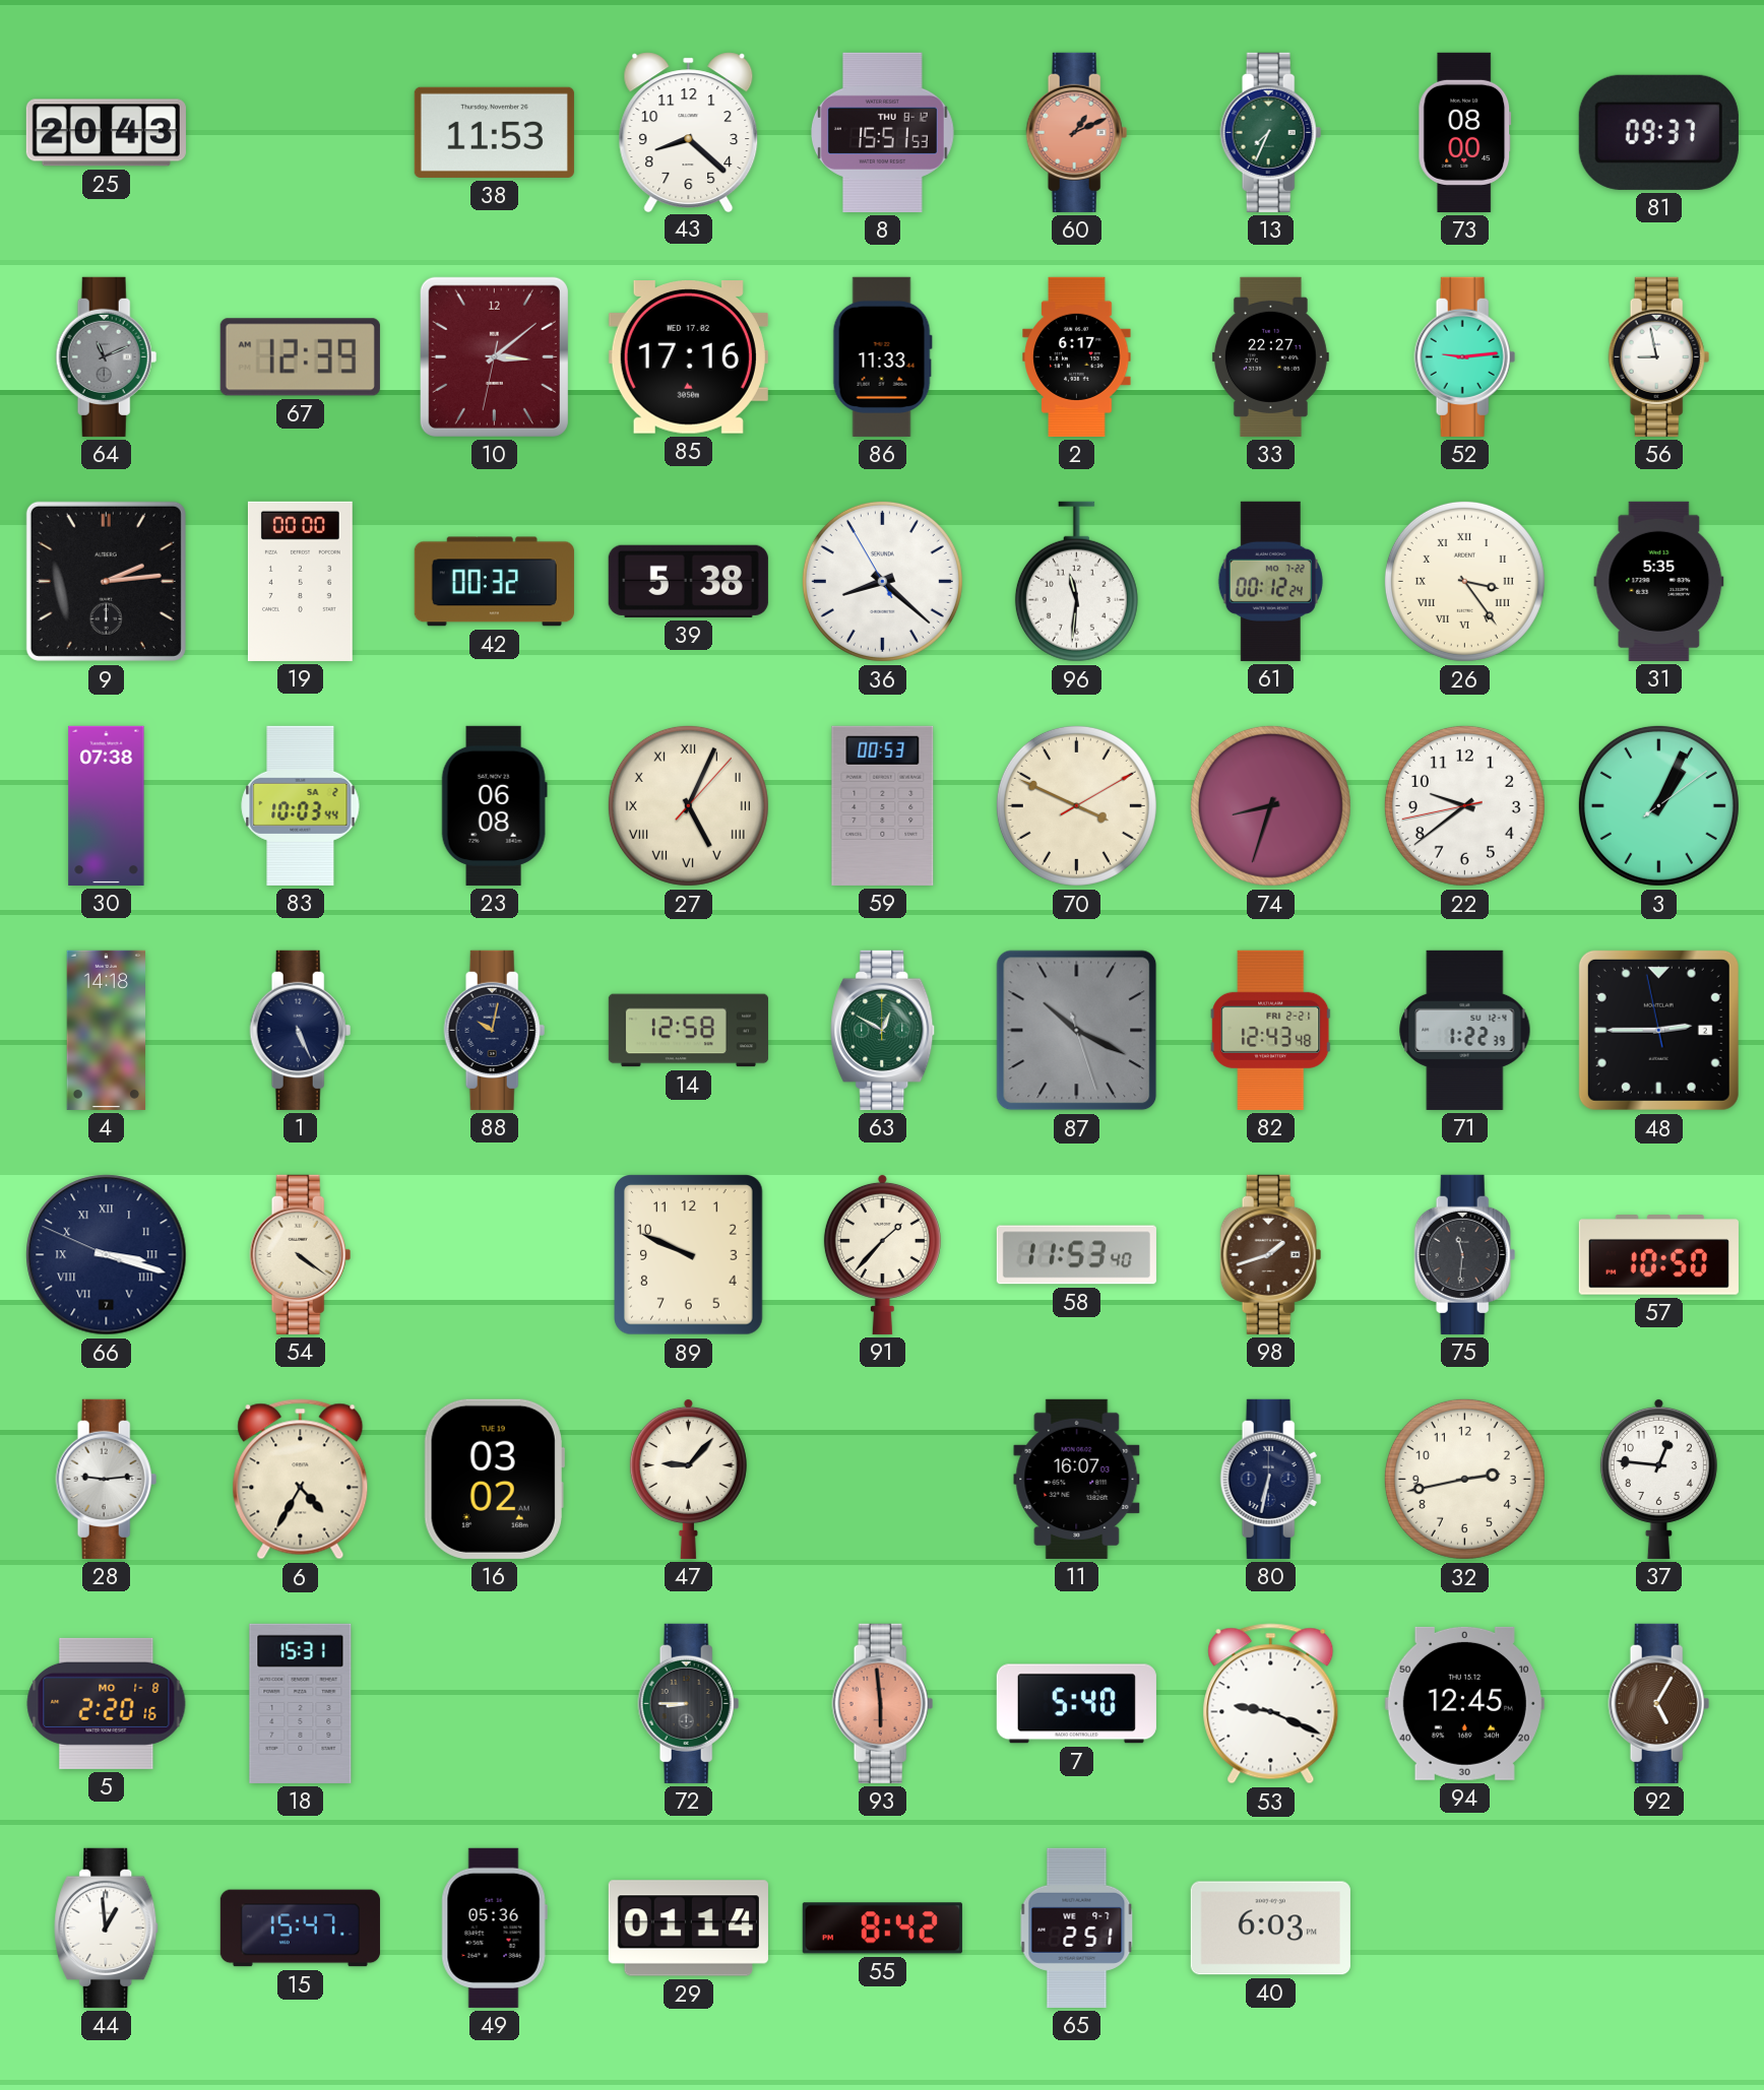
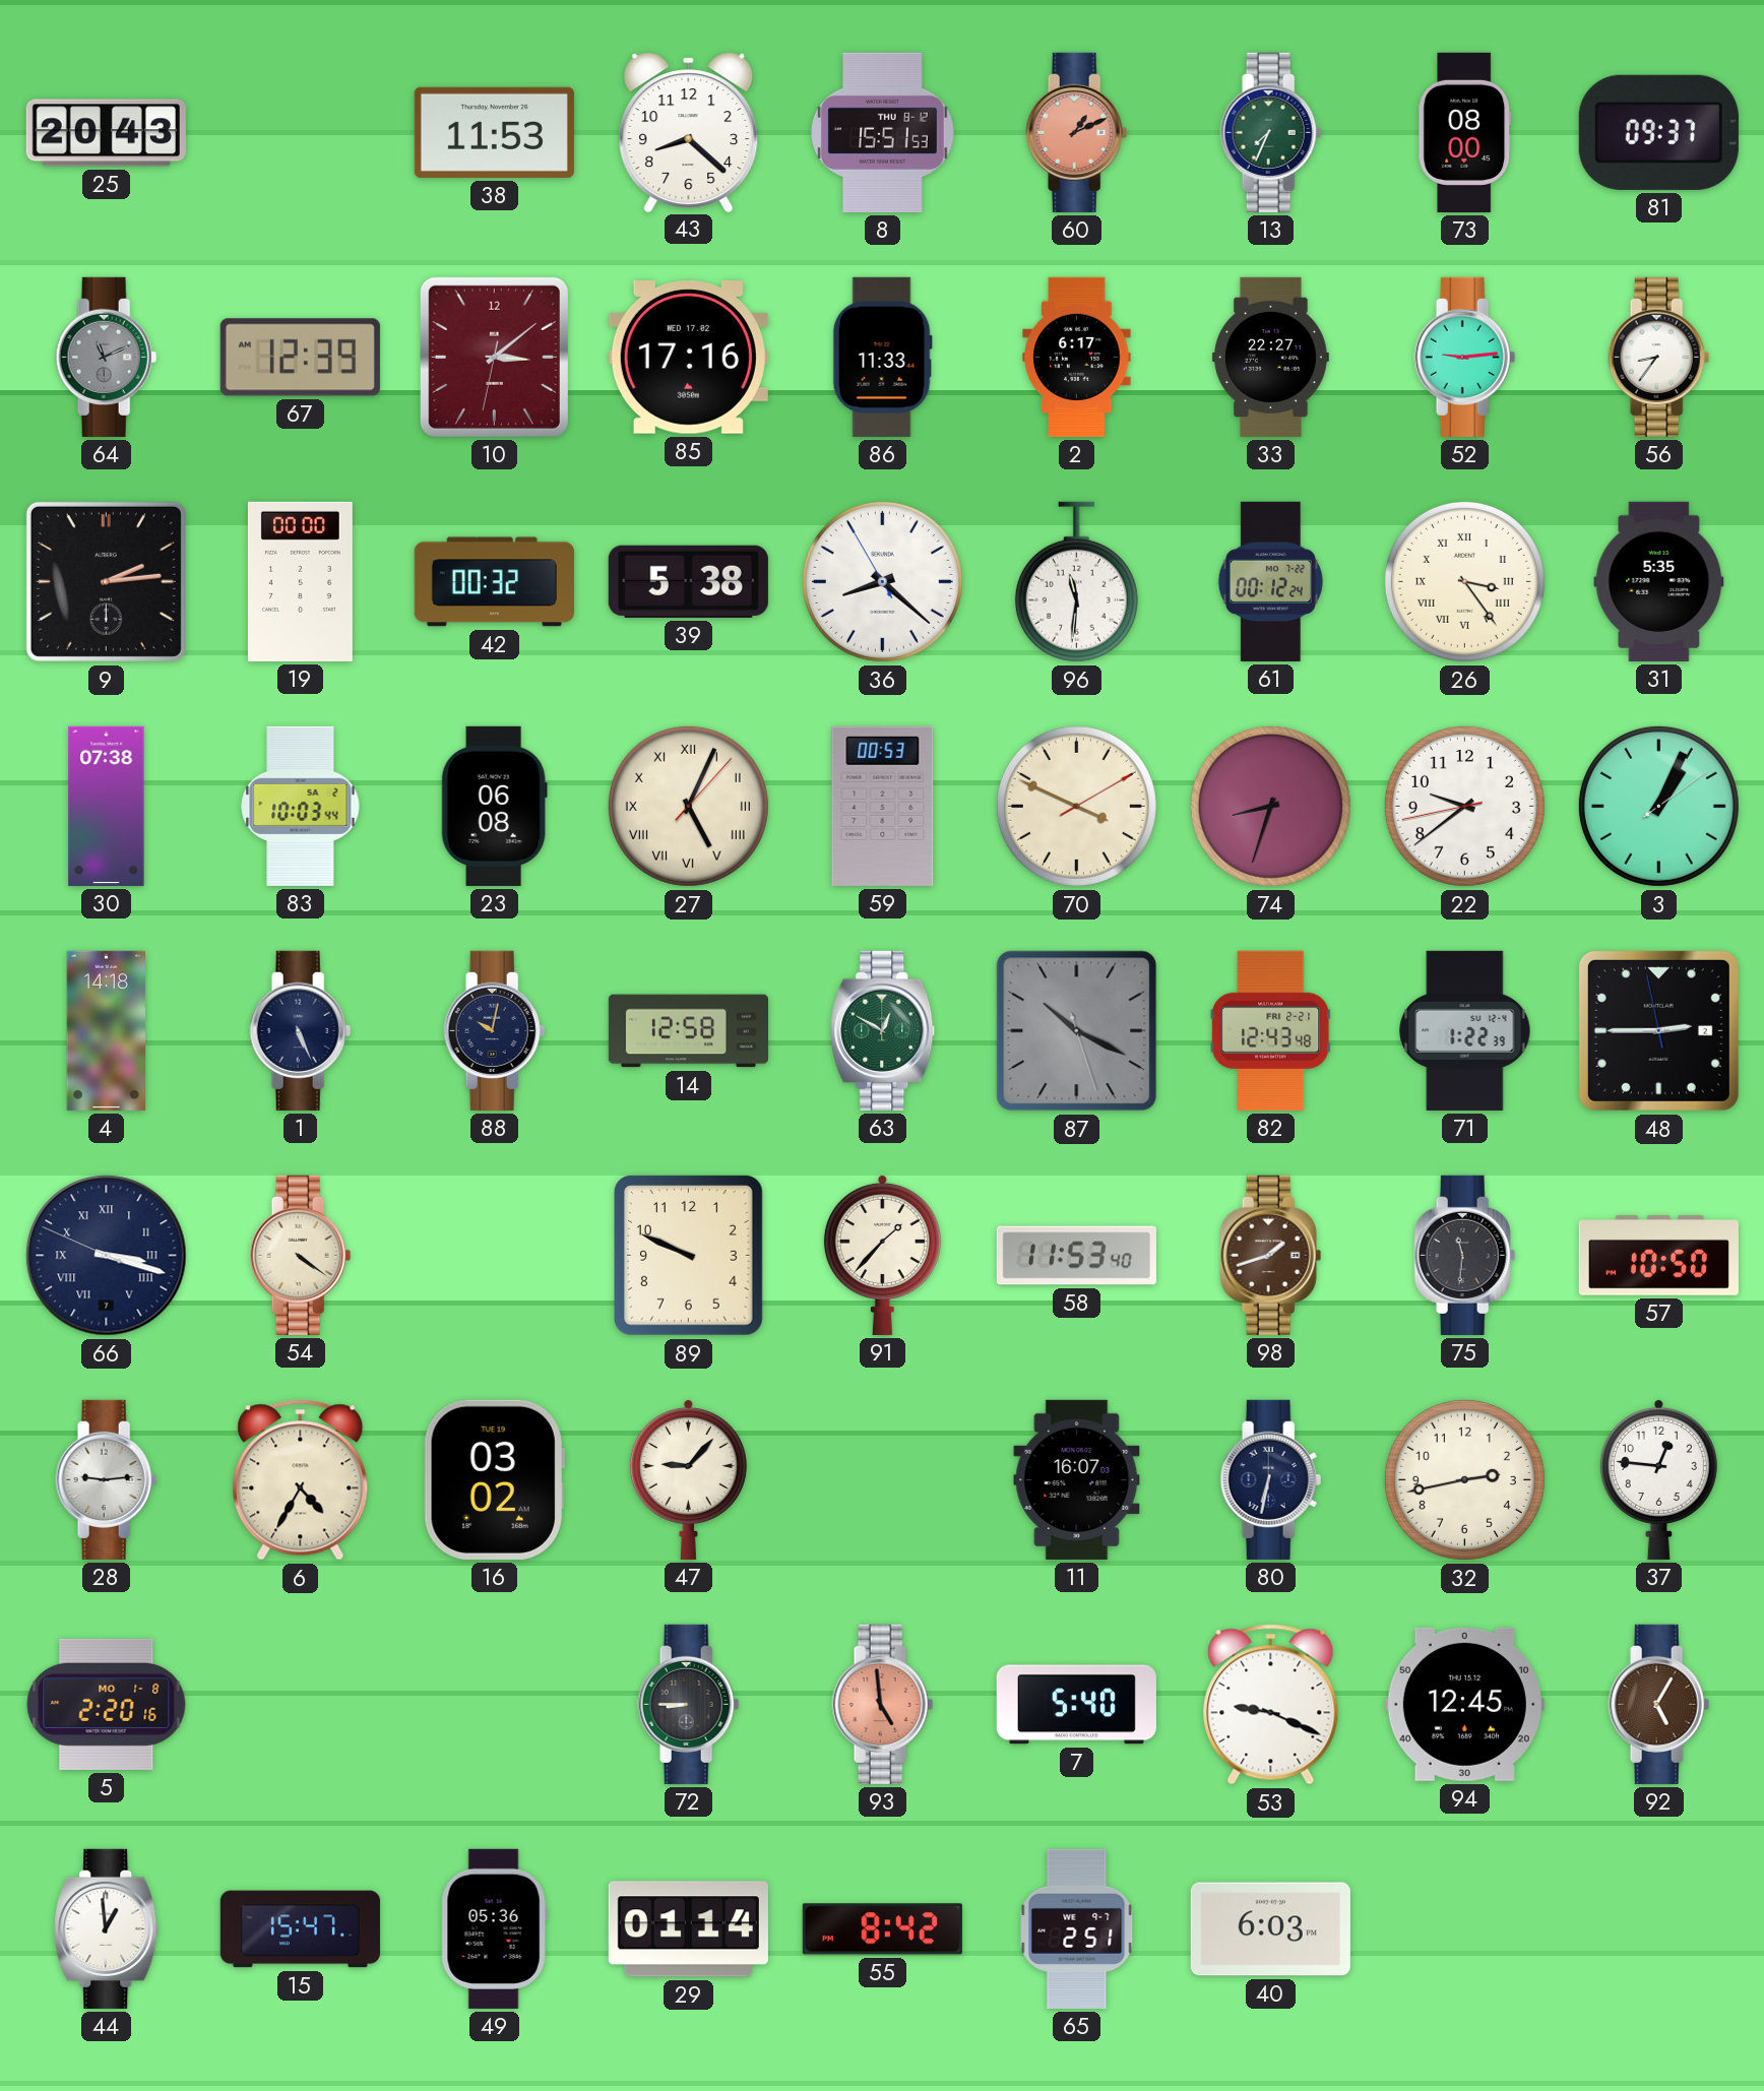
56: 8:58 -> 8:36 (1659, 357)
18: 15:31 -> none (301, 1703)
93: 5:59 -> 4:59 (883, 1704)
